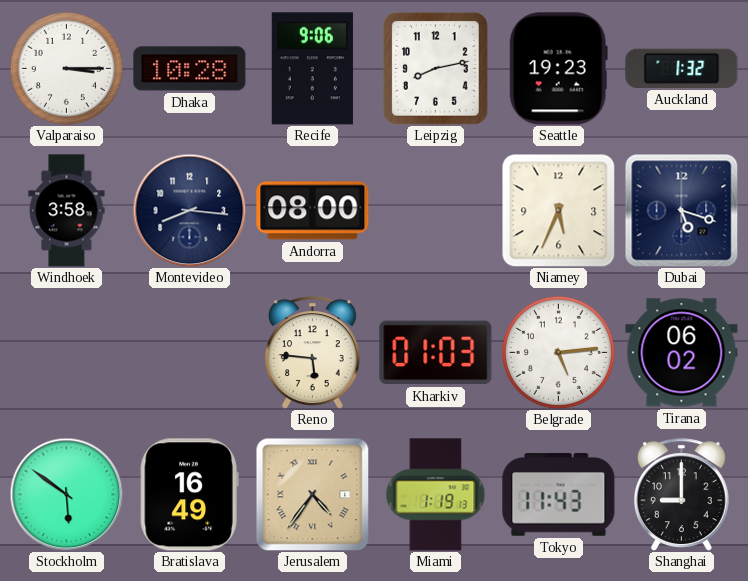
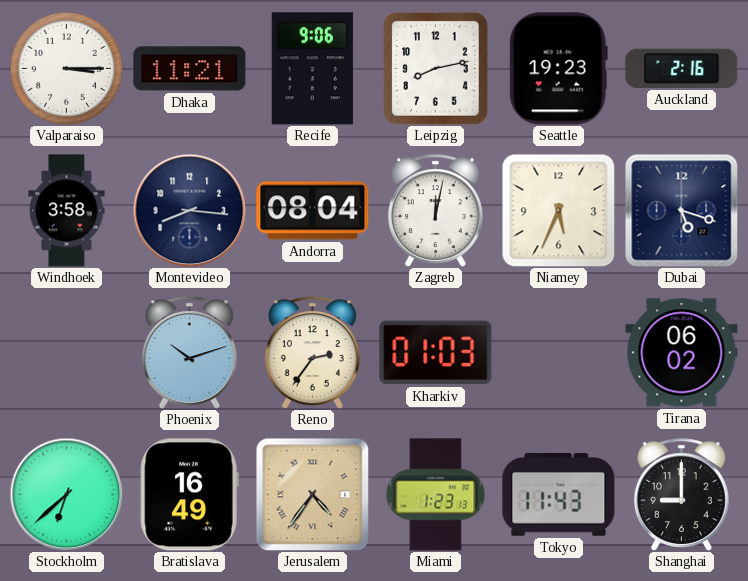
Dhaka: 10:28 -> 11:21 (190, 69)
Auckland: 1:32 -> 2:16 (682, 68)
Andorra: 08:00 -> 08:04 (313, 211)
Zagreb: none -> 12:02 (435, 211)
Phoenix: none -> 10:12 (189, 353)
Reno: 5:46 -> 2:36 (312, 353)
Belgrade: 5:14 -> none (558, 352)
Stockholm: 5:51 -> 6:38 (66, 494)
Miami: 1:19 -> 1:23 (436, 495)
